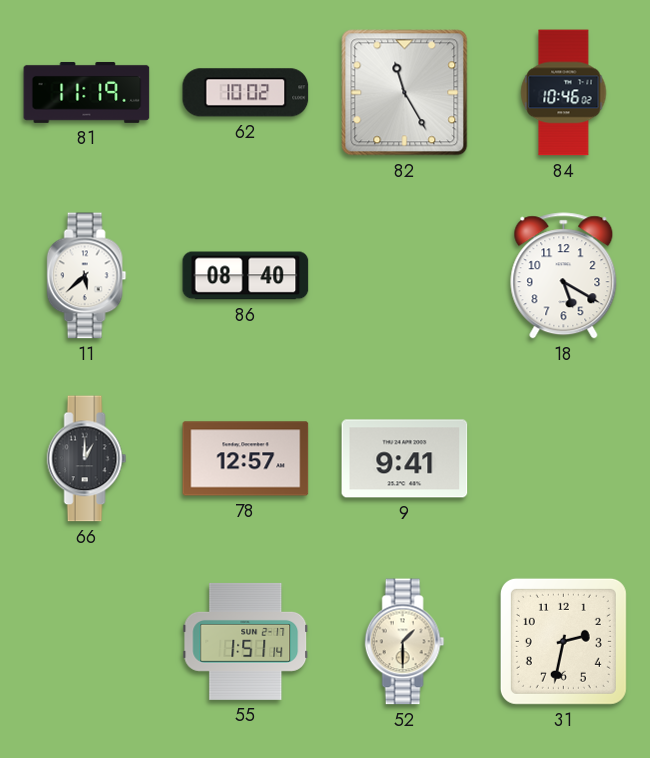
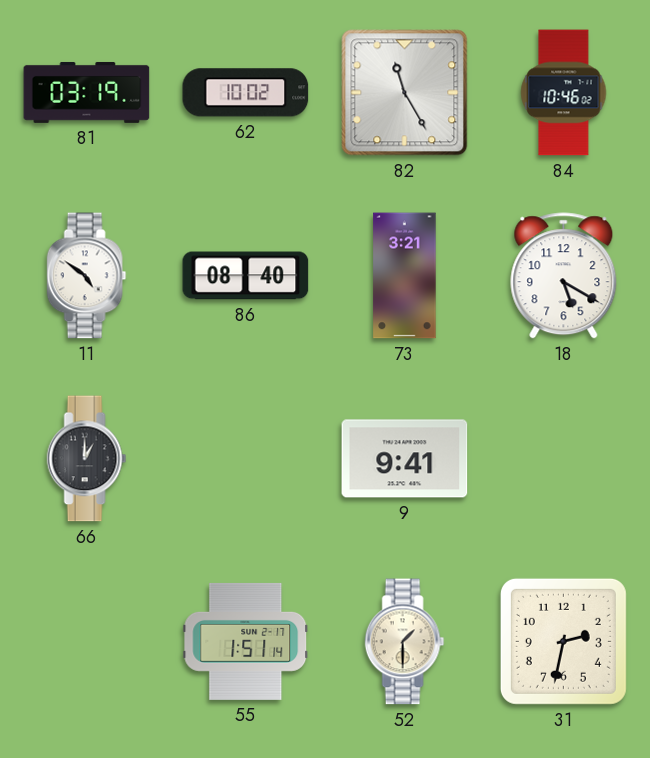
81: 11:19 -> 03:19 (87, 92)
11: 5:38 -> 4:51 (87, 276)
73: none -> 3:21 (405, 276)
78: 12:57 -> none (246, 459)
